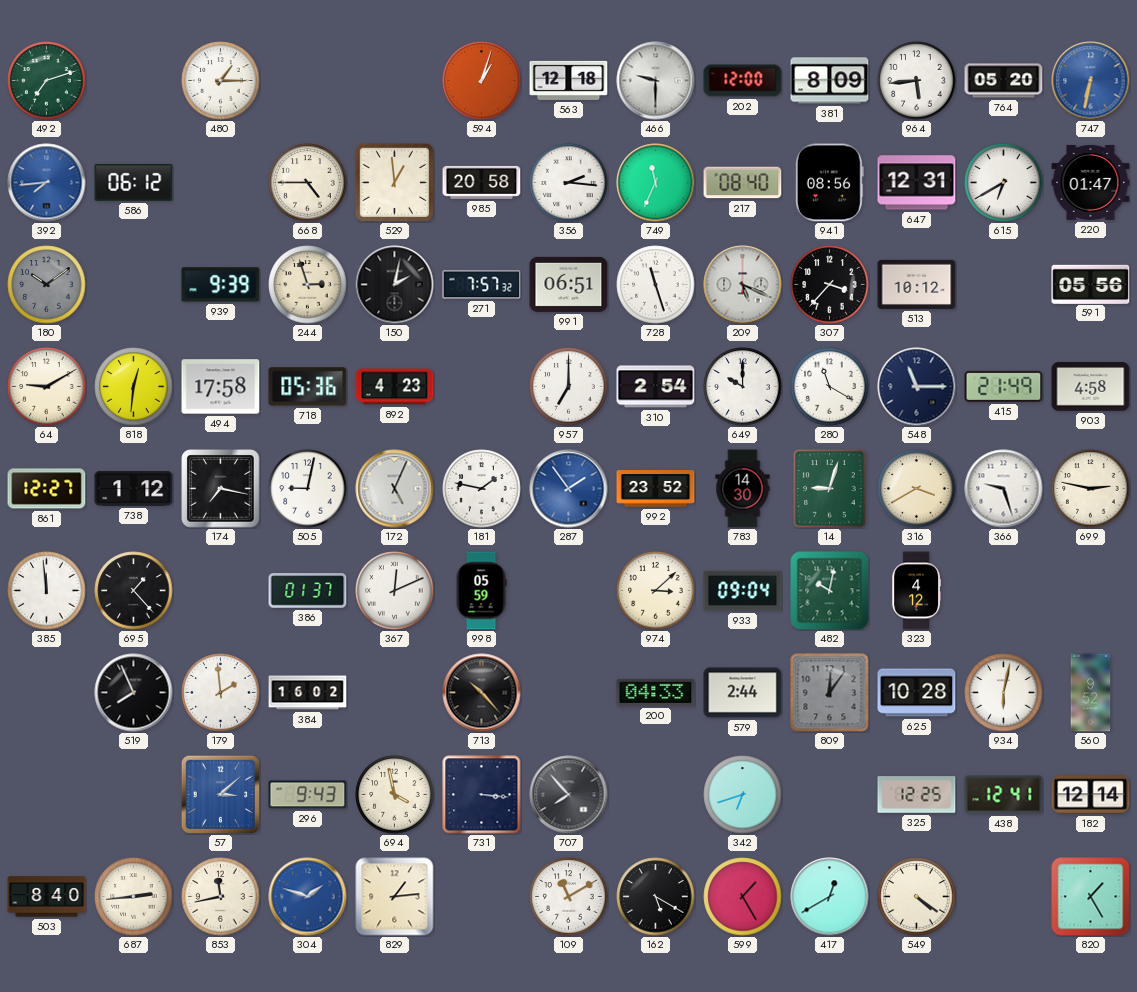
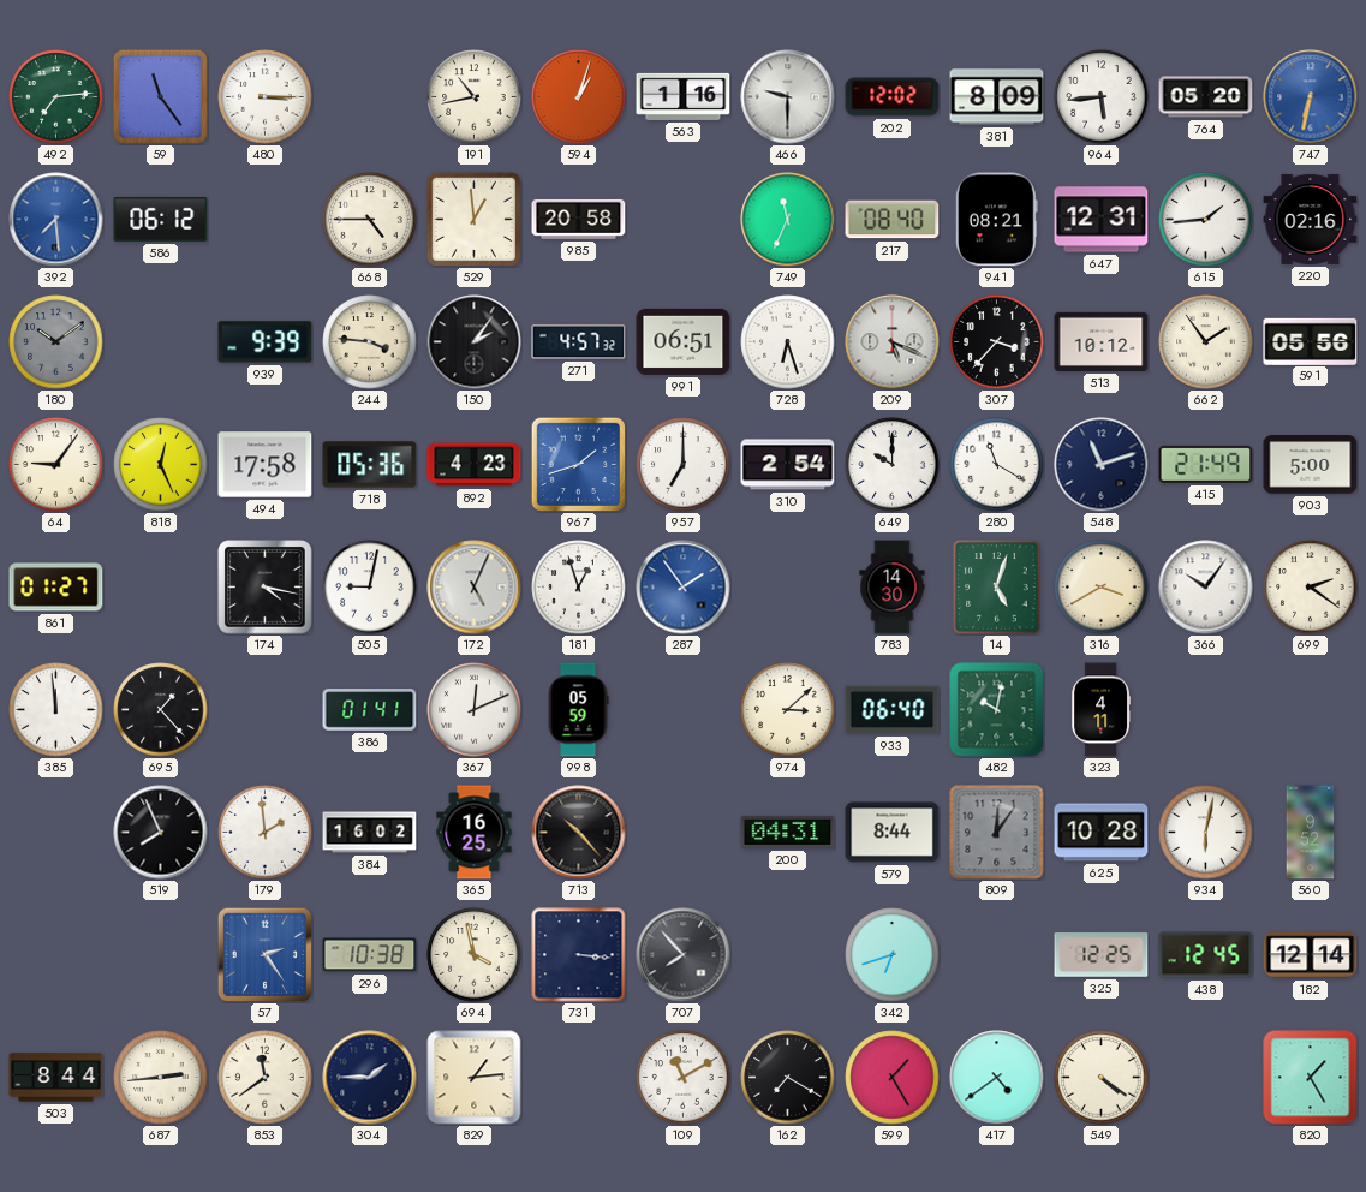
492: 7:12 -> 7:14 (56, 97)
59: none -> 11:24 (160, 96)
480: 1:15 -> 3:15 (266, 97)
191: none -> 10:43 (475, 97)
563: 12:18 -> 1:16 (684, 96)
202: 12:00 -> 12:02 (893, 97)
392: 7:44 -> 7:29 (56, 220)
356: 2:16 -> none (569, 183)
941: 08:56 -> 08:21 (996, 220)
615: 6:40 -> 1:44 (1206, 220)
220: 01:47 -> 02:16 (1311, 219)
244: 2:57 -> 3:46 (370, 342)
150: 2:02 -> 2:06 (475, 342)
271: 7:57 -> 4:57 (579, 342)
728: 11:27 -> 6:27 (788, 342)
662: none -> 1:54 (1206, 342)
64: 9:10 -> 9:06 (56, 465)
818: 12:31 -> 12:26 (161, 465)
967: none -> 1:42 (578, 464)
548: 11:15 -> 11:12 (1102, 465)
903: 4:58 -> 5:00 (1311, 465)
861: 12:27 -> 01:27 (56, 588)
738: 1:12 -> none (134, 489)
174: 7:17 -> 4:17 (266, 588)
181: 1:47 -> 12:57 (579, 588)
992: 23:52 -> none (656, 489)
14: 9:03 -> 5:03 (997, 588)
366: 9:27 -> 10:06 (1206, 588)
699: 2:47 -> 2:21 (1311, 588)
386: 01:37 -> 01:41 (370, 710)
933: 09:04 -> 06:40 (893, 710)
323: 4:12 -> 4:11 (1100, 710)
365: none -> 16:25 (475, 833)
200: 04:33 -> 04:31 (788, 832)
579: 2:44 -> 8:44 (893, 833)
57: 3:08 -> 2:24 (264, 954)
296: 9:43 -> 10:38 (370, 955)
438: 12:41 -> 12:45 (1206, 955)
503: 8:40 -> 8:44 (56, 1078)
853: 11:43 -> 11:39 (266, 1078)
304: 1:48 -> 1:45 (370, 1078)
304 dial: blue -> navy (370, 1078)
162: 5:20 -> 7:20 (788, 1078)
417: 12:40 -> 4:39 (997, 1078)
